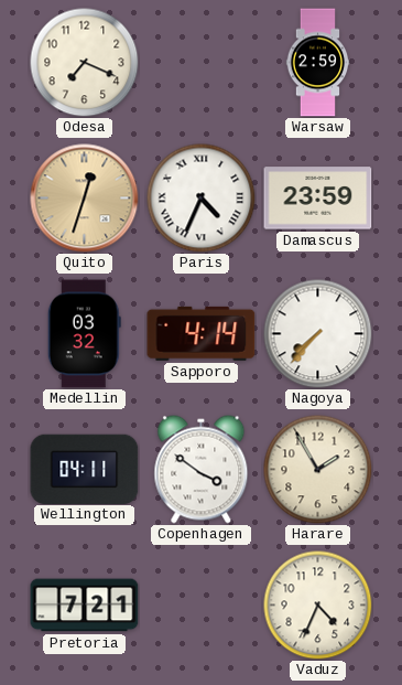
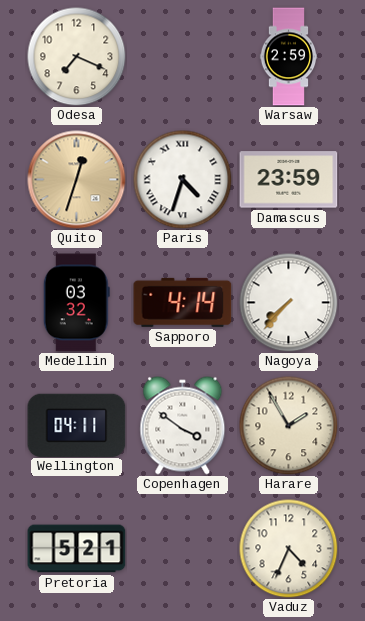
Paris: 4:34 -> 4:33 (183, 180)
Pretoria: 7:21 -> 5:21 (77, 549)
